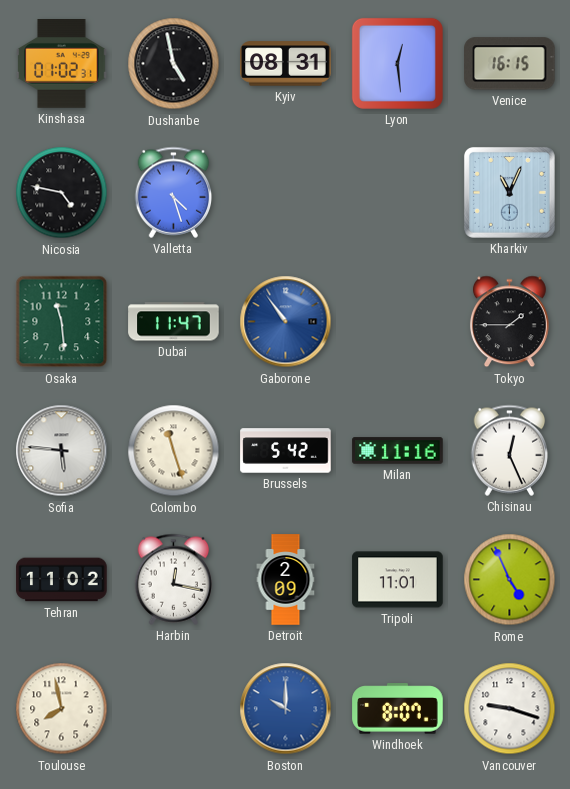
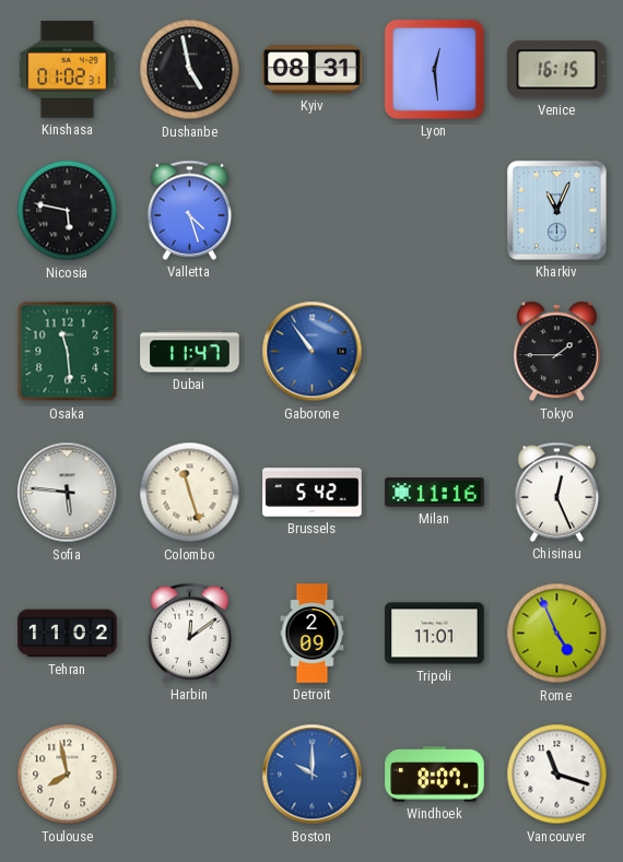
Nicosia: 4:47 -> 5:47 (68, 211)
Harbin: 12:17 -> 12:09 (190, 633)
Vancouver: 9:18 -> 11:18 (557, 775)
